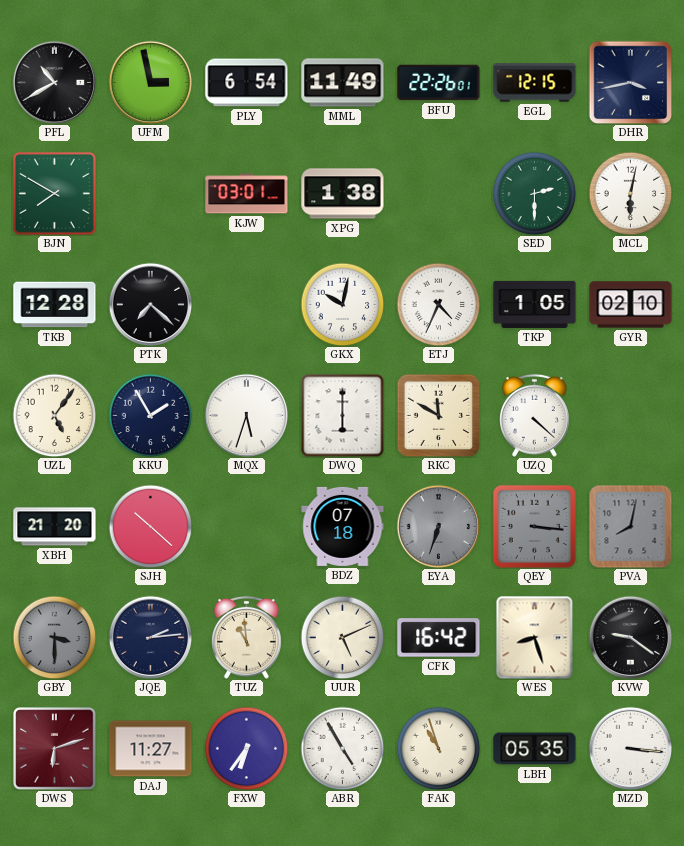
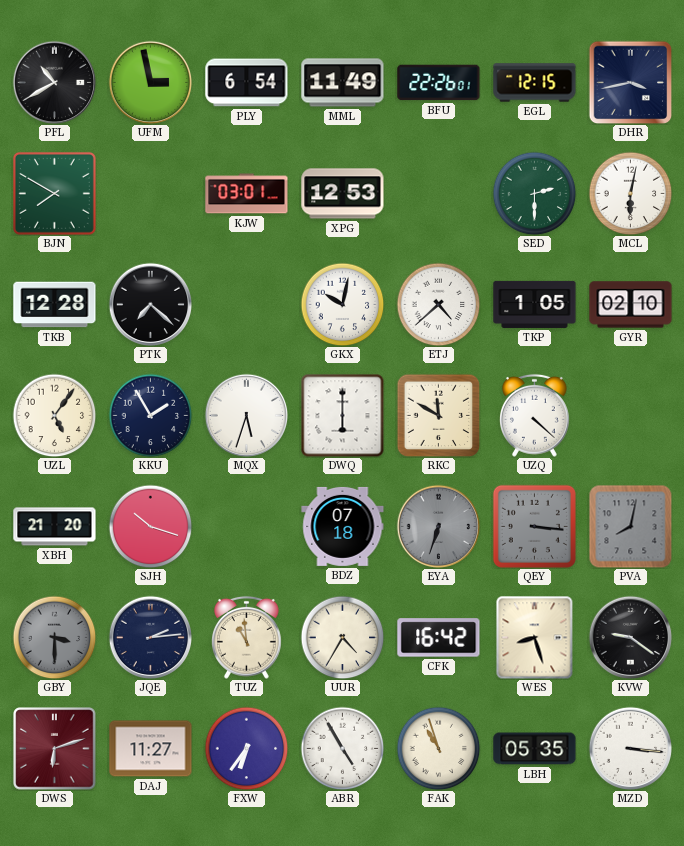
XPG: 1:38 -> 12:53 (343, 194)
ETJ: 4:34 -> 4:38 (438, 304)
SJH: 10:22 -> 10:18 (150, 526)
UUR: 5:11 -> 4:35 (342, 637)
